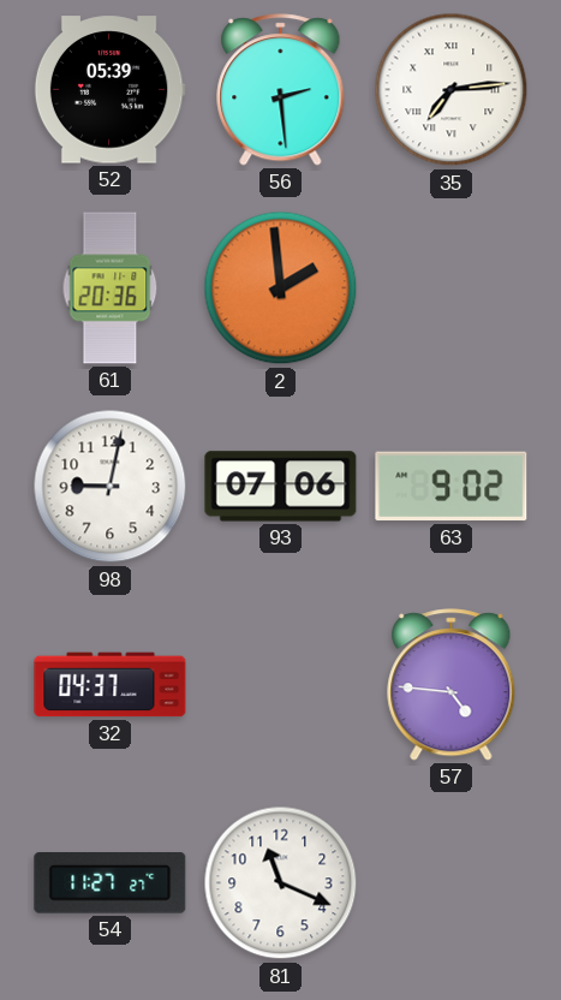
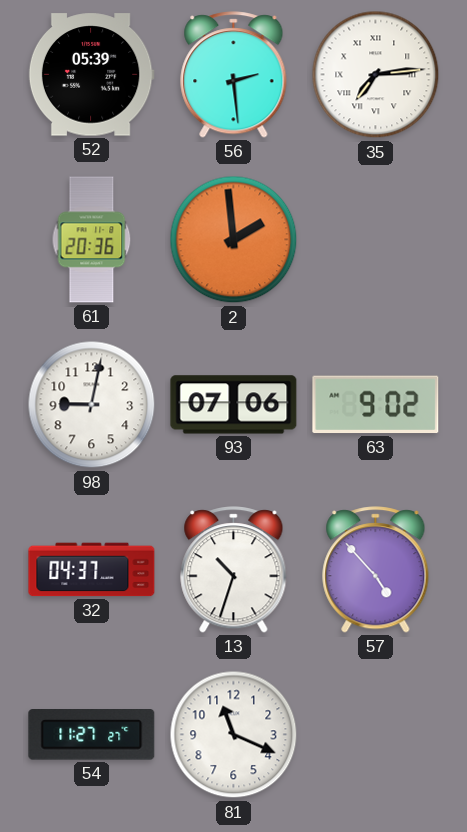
13: none -> 10:33 (234, 570)
57: 4:46 -> 4:53 (376, 570)
